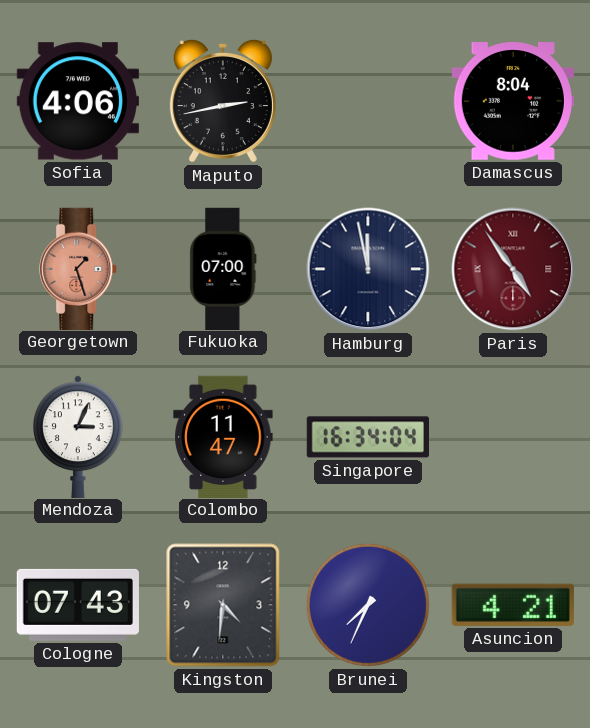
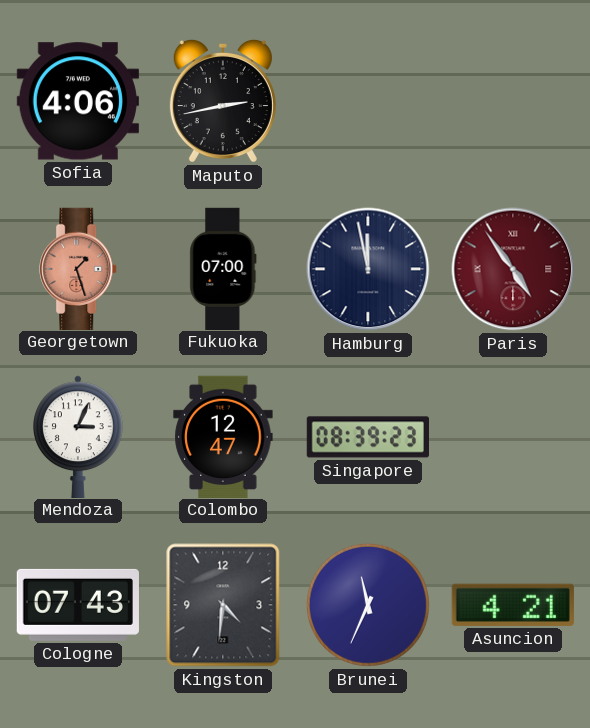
Damascus: 8:04 -> none (513, 101)
Colombo: 11:47 -> 12:47 (223, 436)
Singapore: 16:34 -> 08:39 (367, 437)
Brunei: 7:34 -> 11:34 (368, 605)
